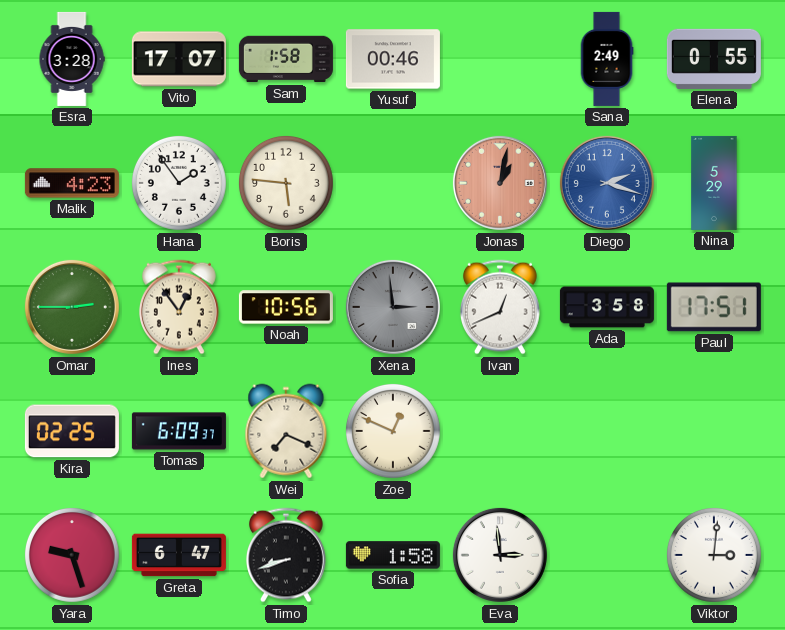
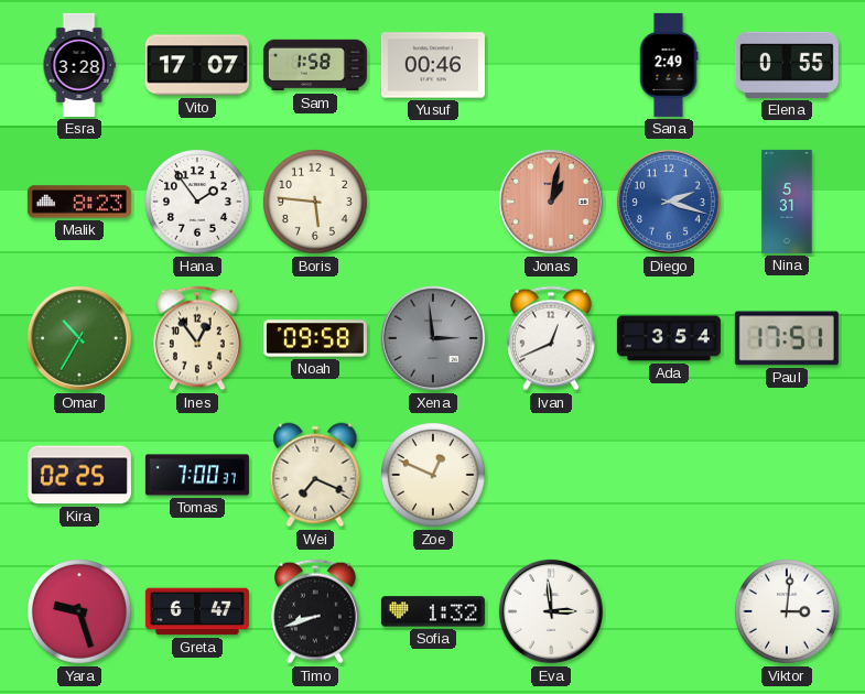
Malik: 4:23 -> 8:23 (79, 202)
Nina: 5:29 -> 5:31 (787, 202)
Omar: 2:45 -> 10:35 (79, 338)
Noah: 10:56 -> 09:58 (315, 338)
Ada: 3:58 -> 3:54 (669, 338)
Tomas: 6:09 -> 7:00 (197, 475)
Sofia: 1:58 -> 1:32 (433, 611)
